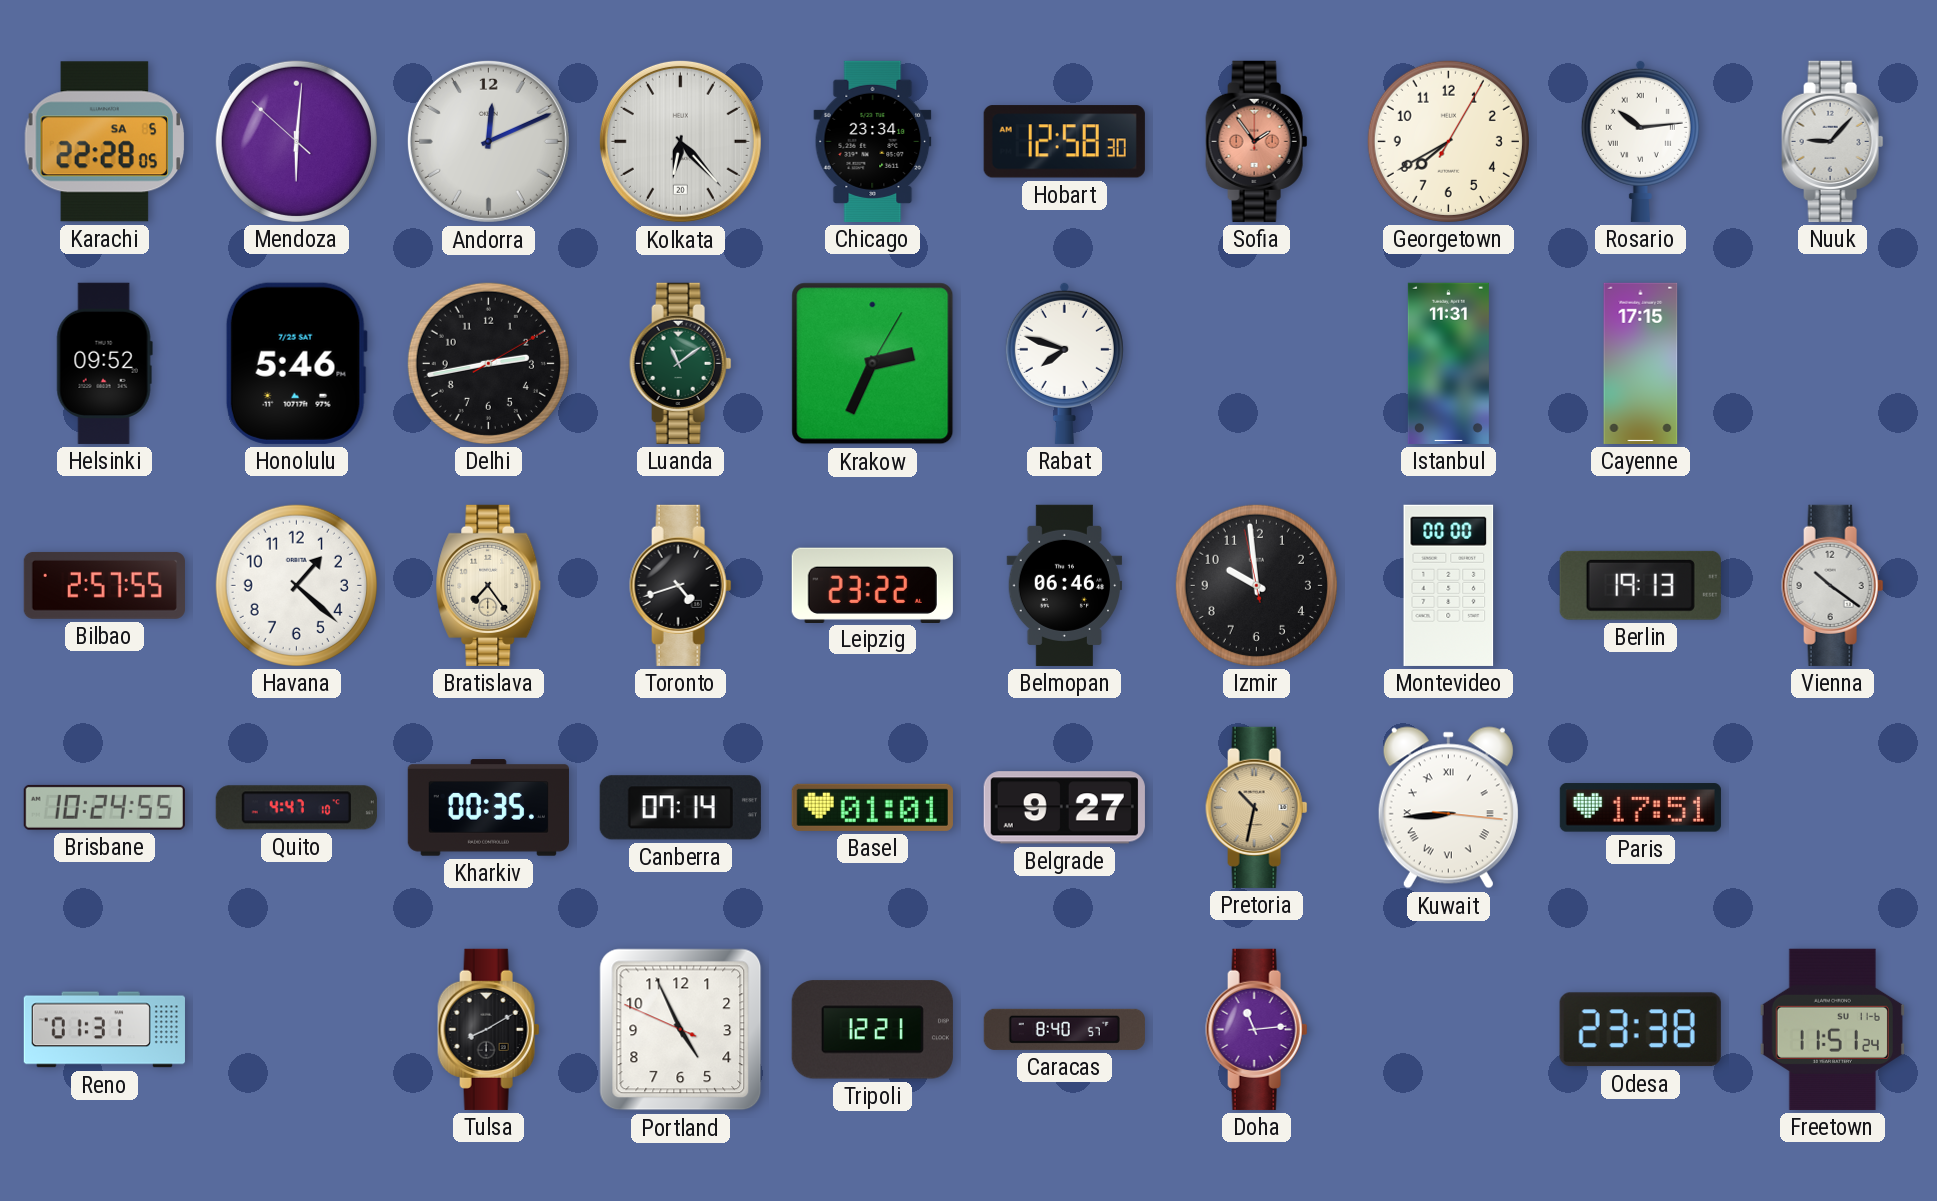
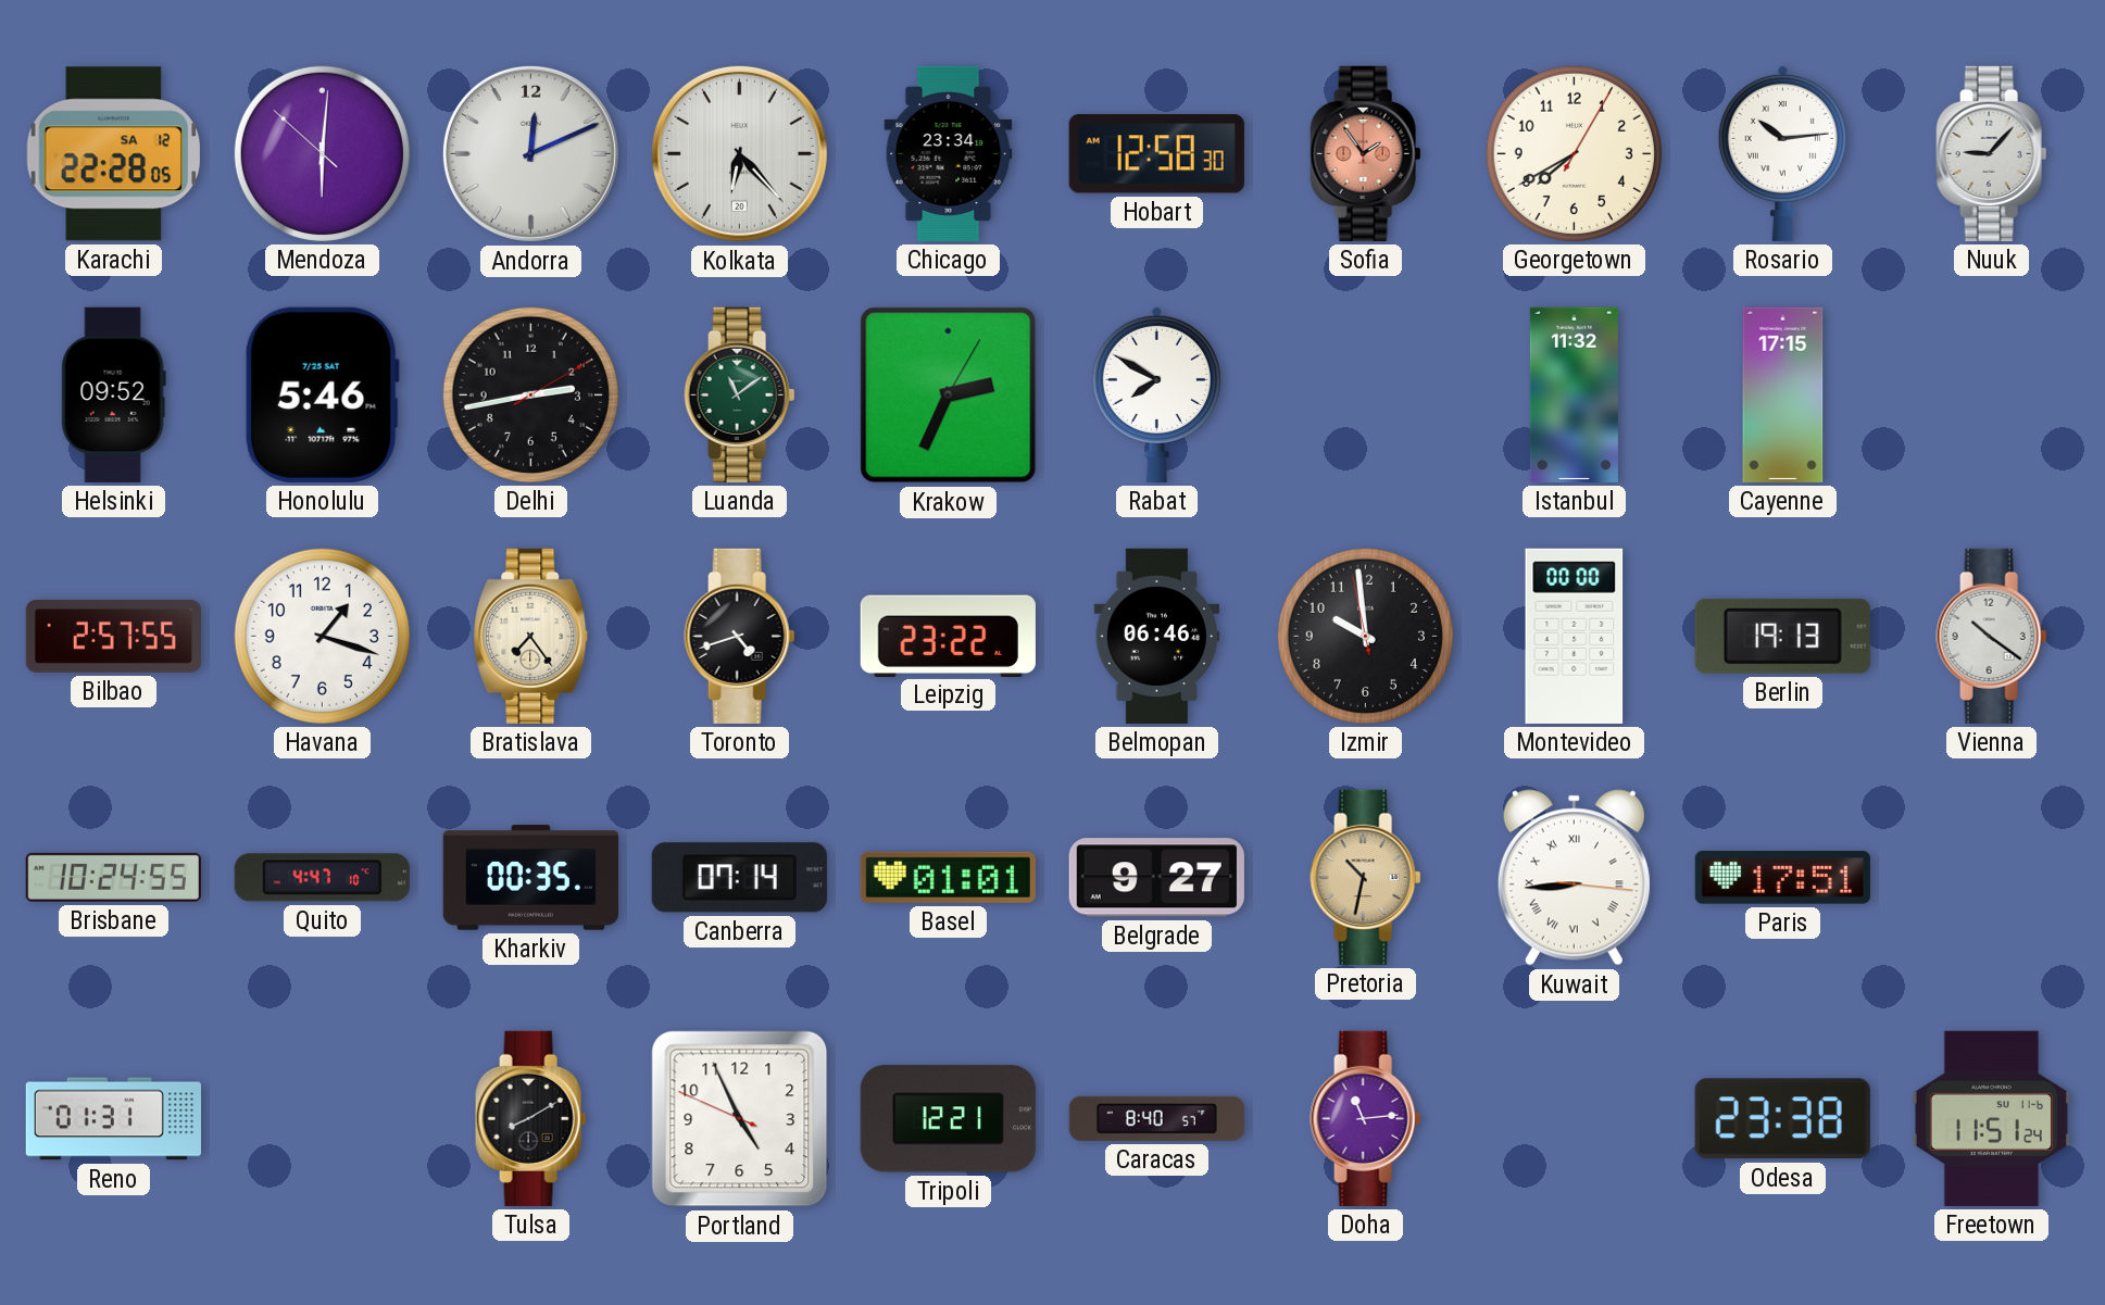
Karachi date: SA 5 -> SA 12 (113, 154)
Rabat: 7:48 -> 7:50 (1156, 394)
Istanbul: 11:31 -> 11:32 (1574, 394)
Havana: 1:22 -> 1:18 (322, 636)
